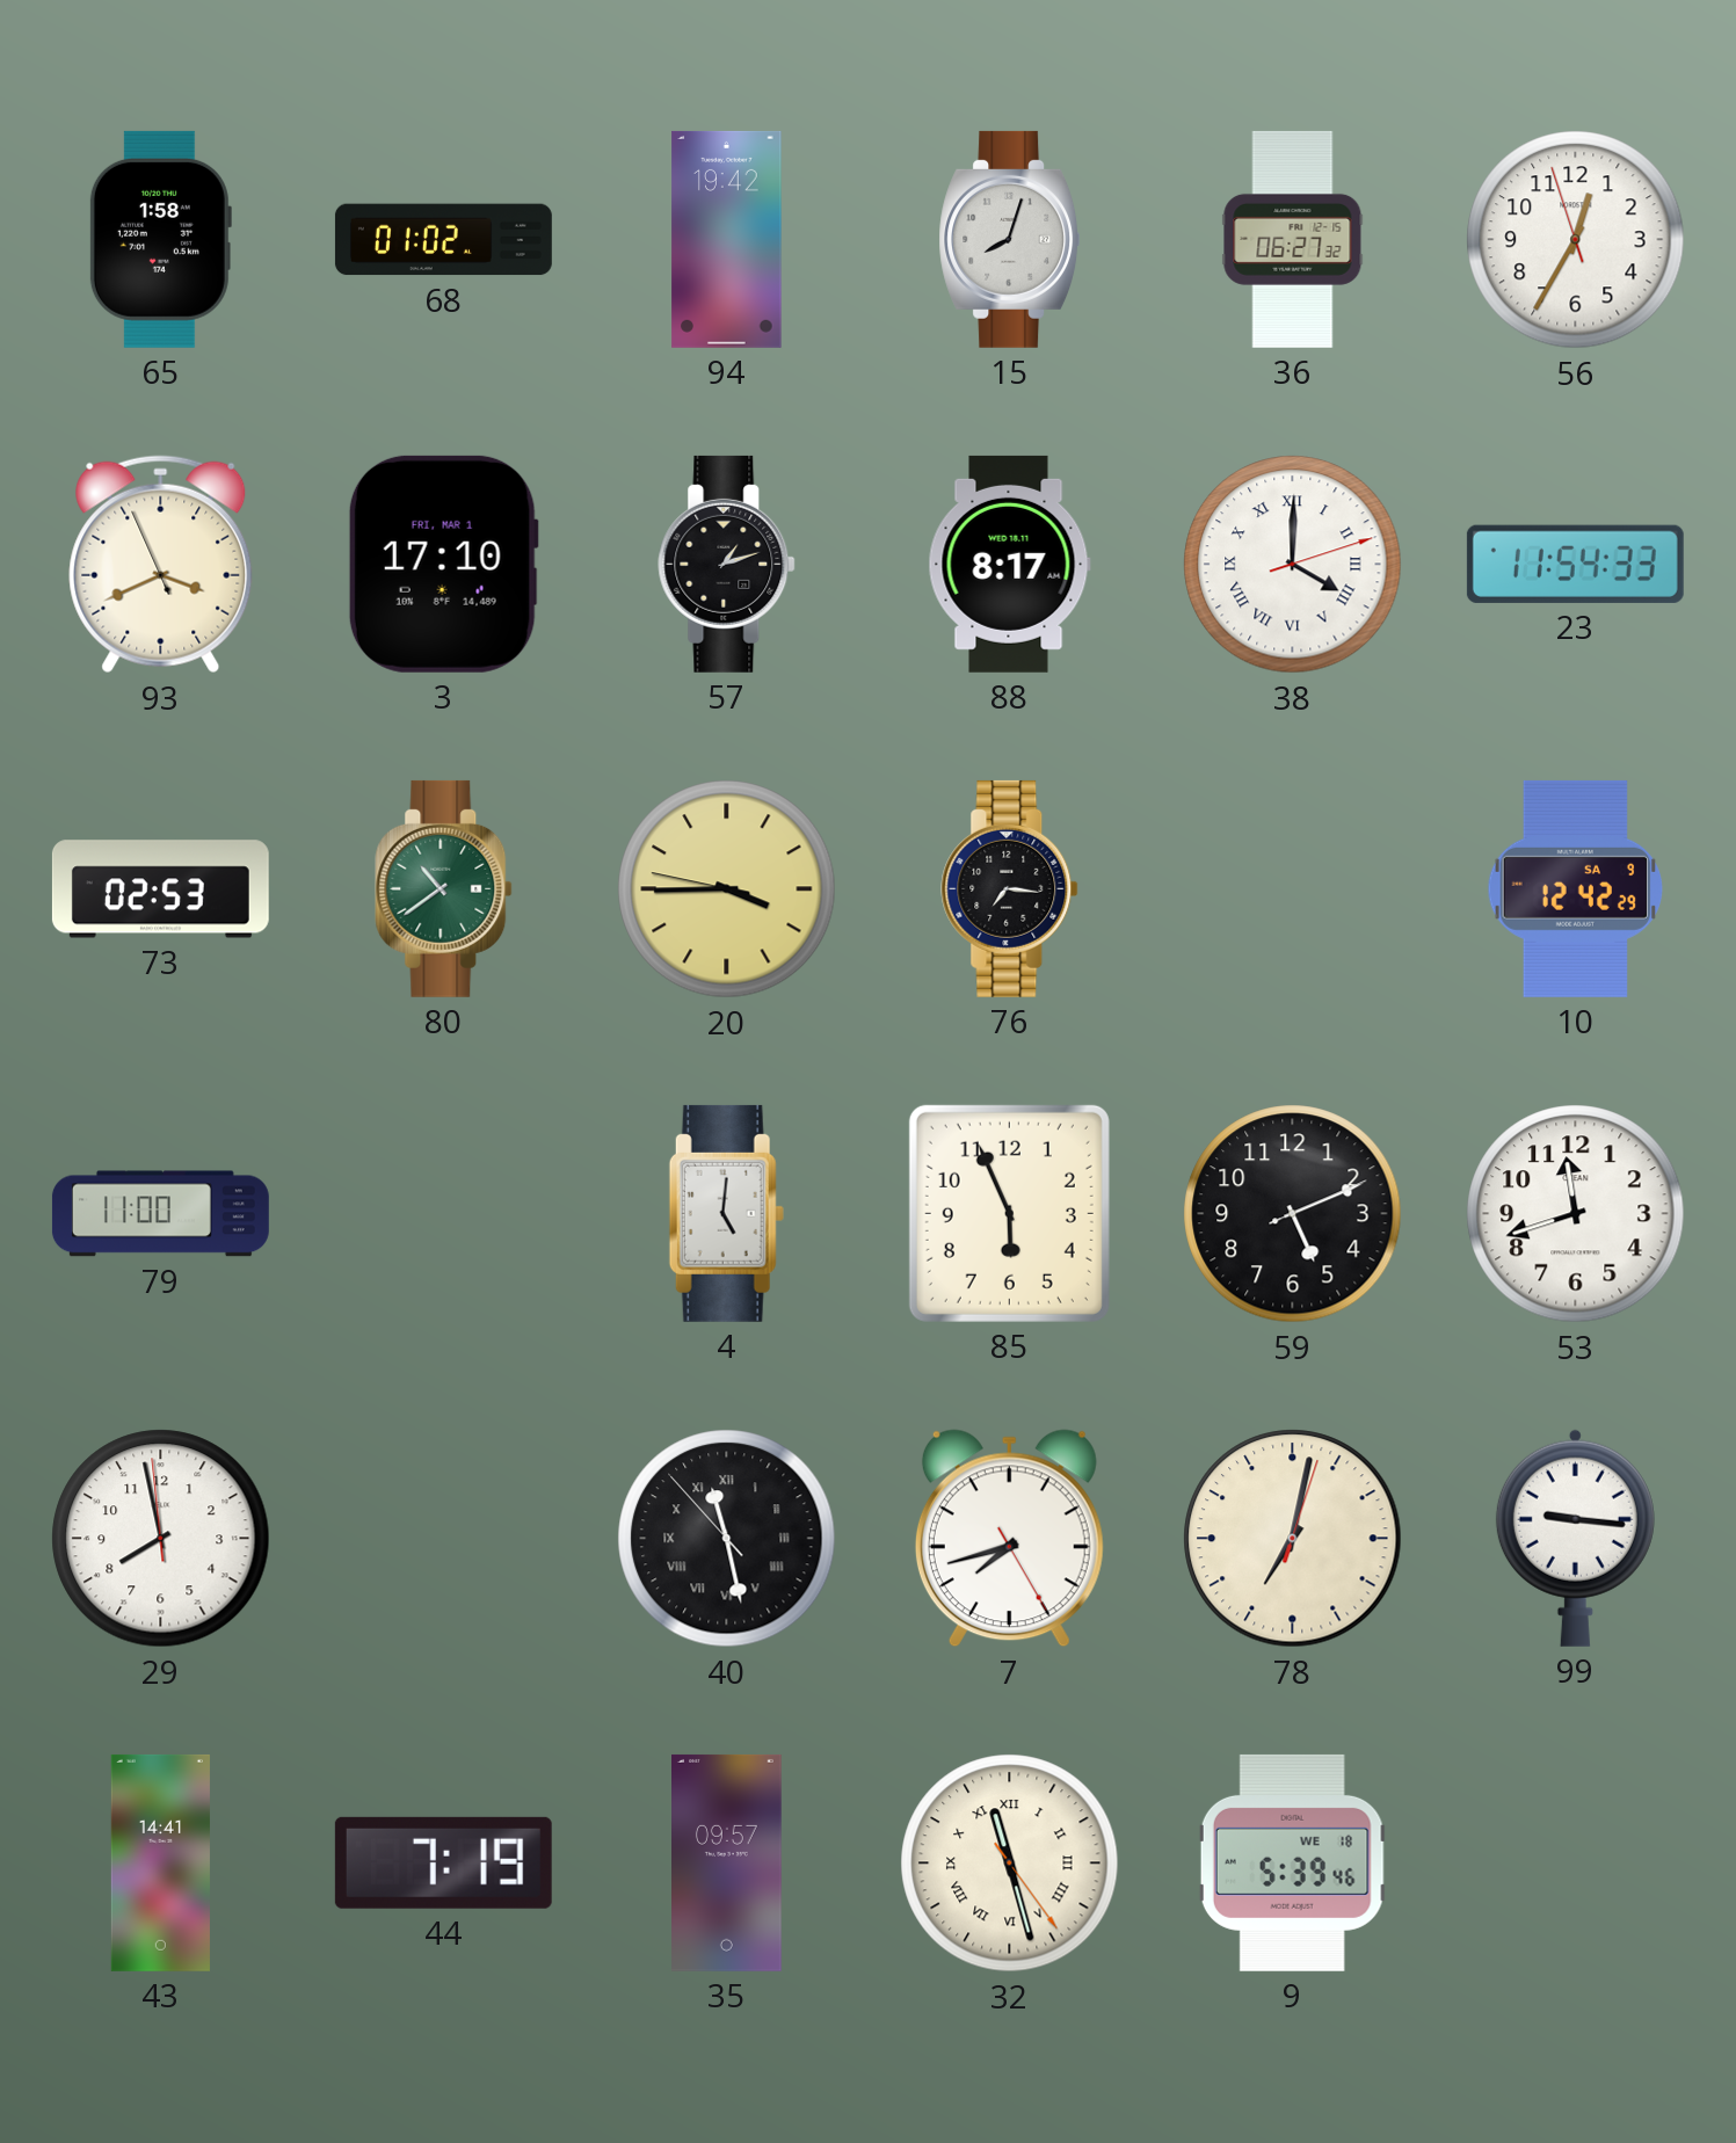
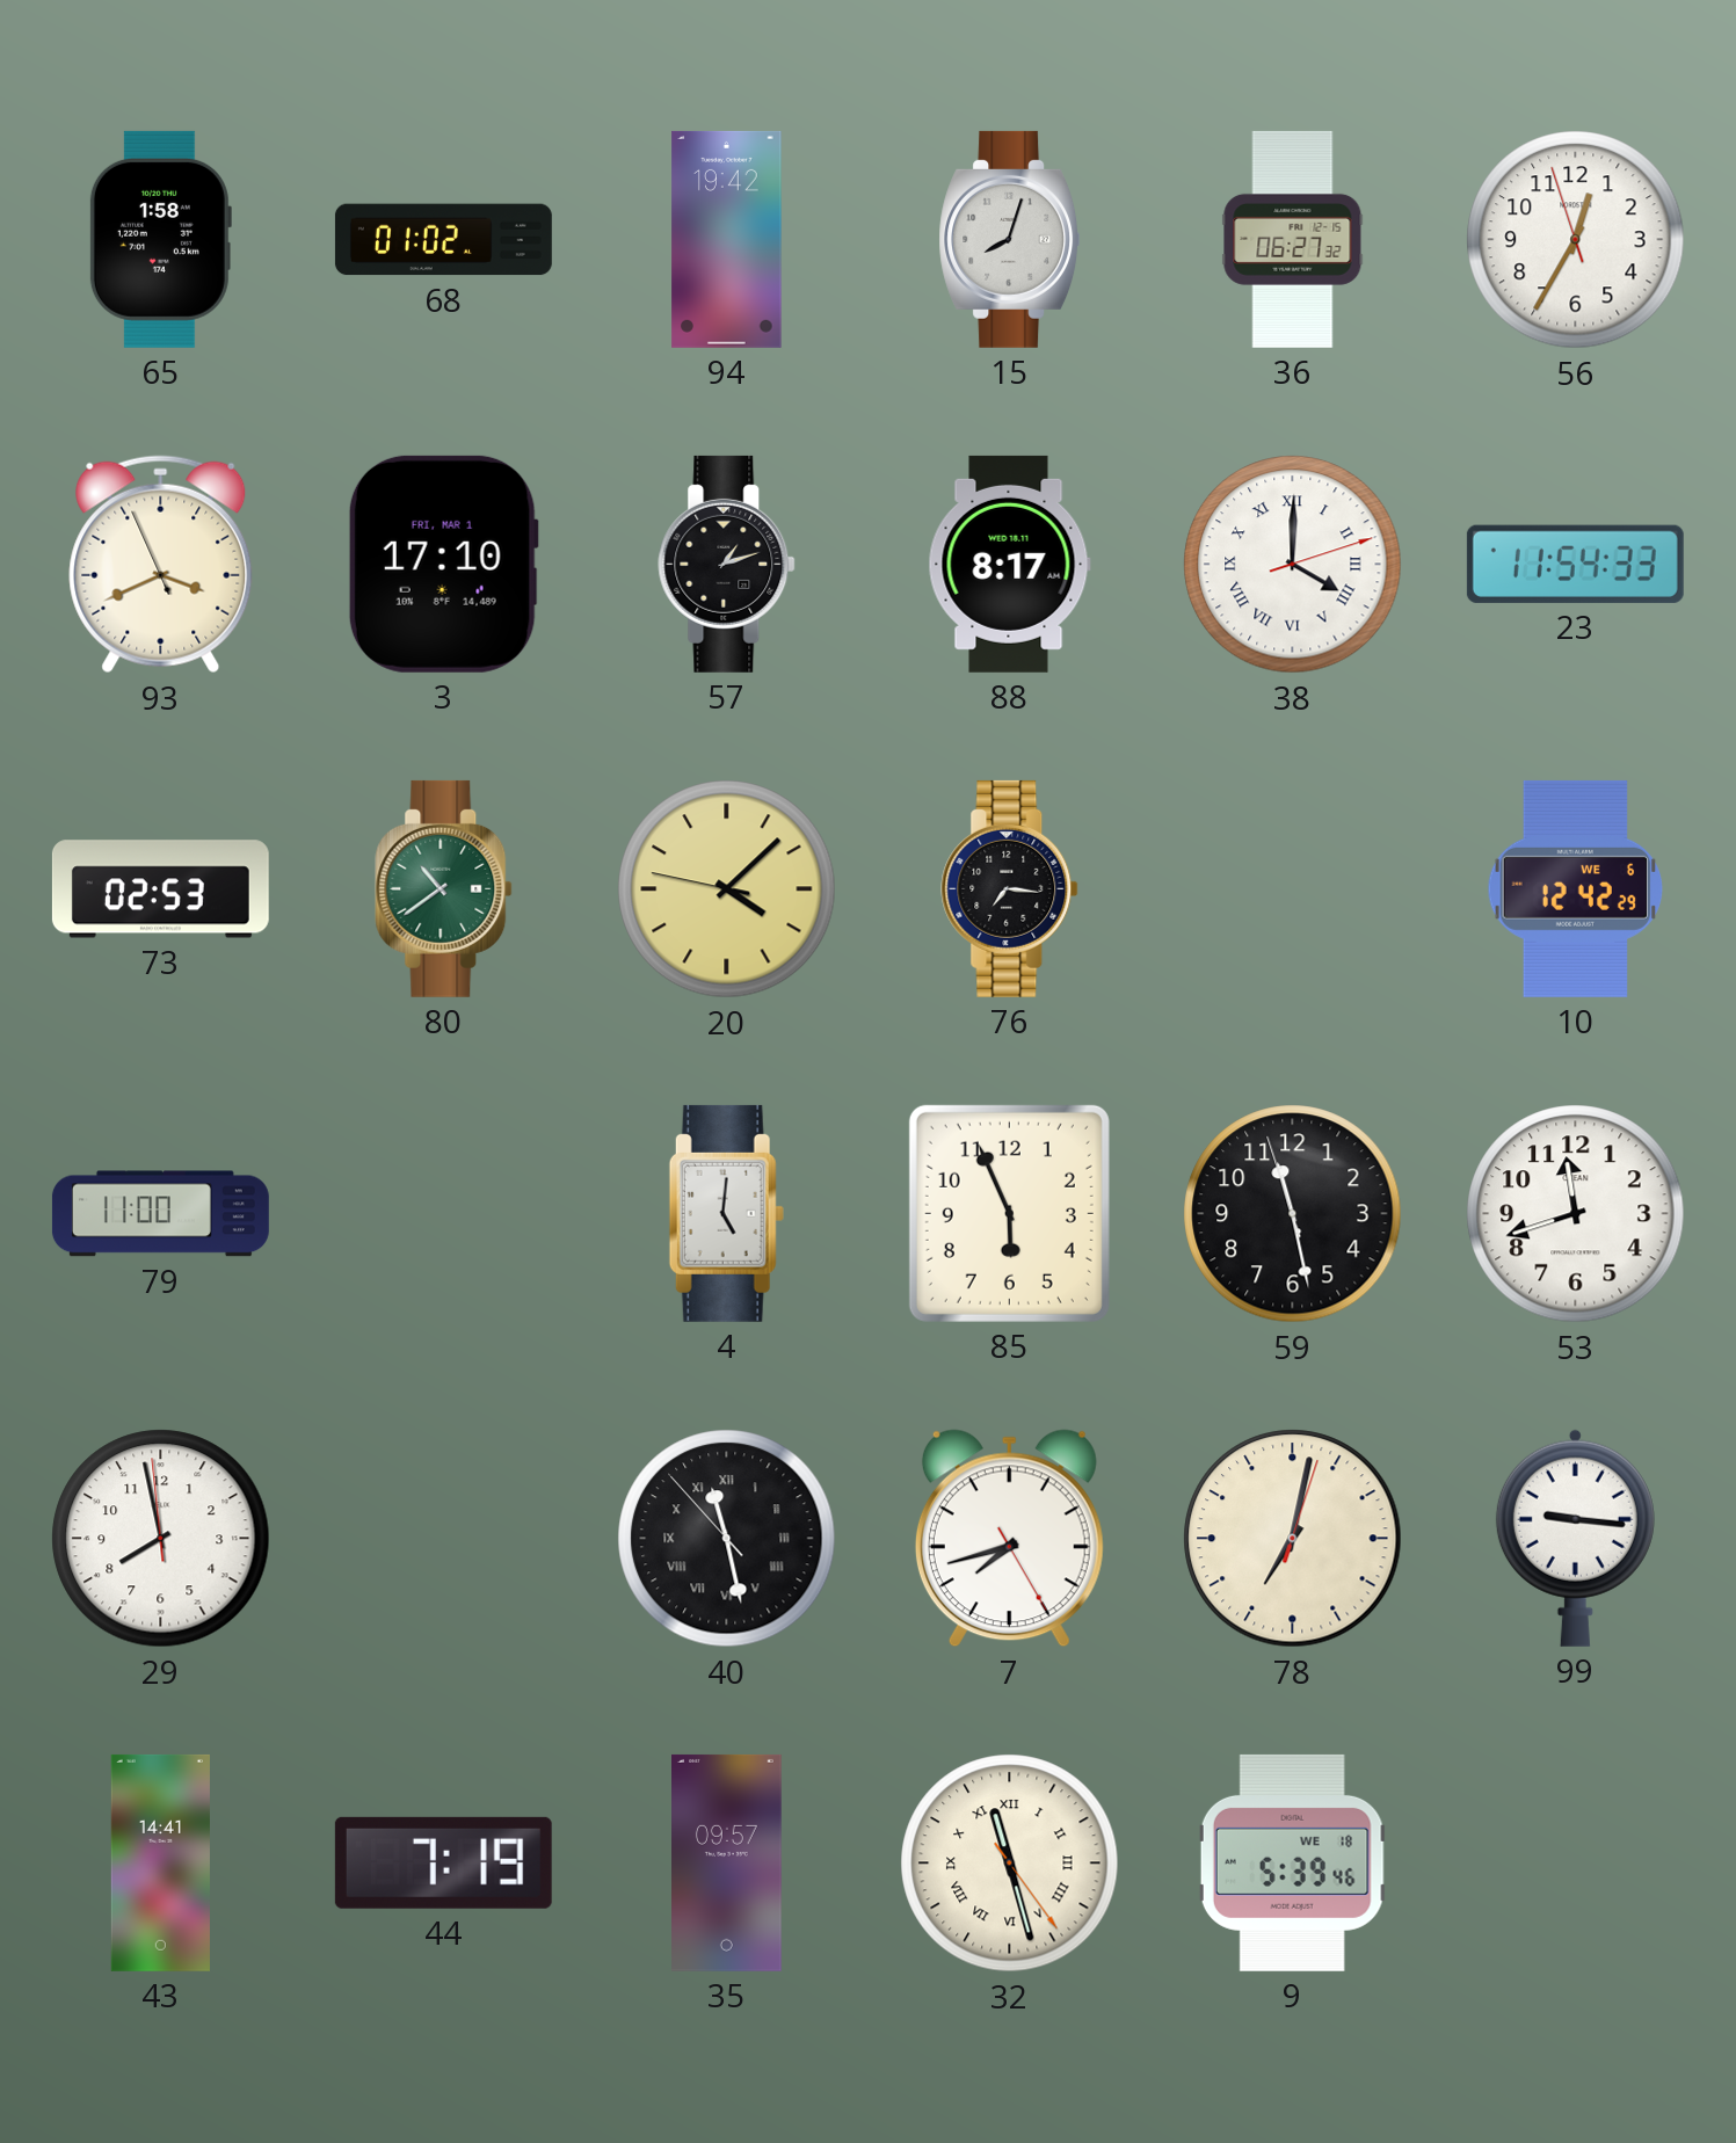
20: 3:44 -> 4:07 (727, 889)
10 date: SA 9 -> WE 6 (1576, 888)
59: 5:11 -> 11:27 (1293, 1214)
